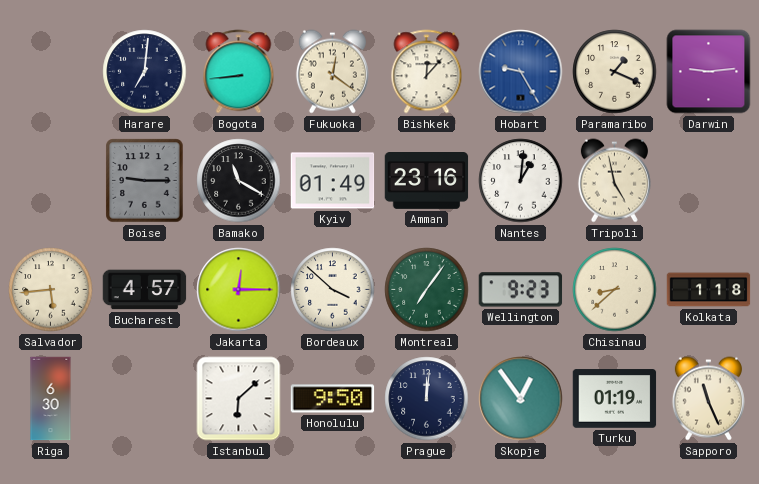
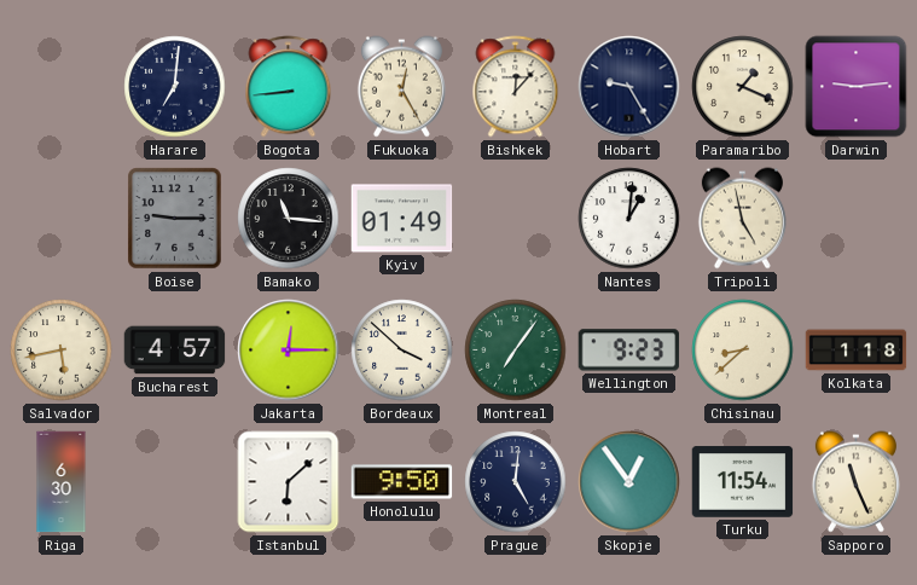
Fukuoka: 12:21 -> 12:25 (401, 87)
Hobart dial: blue -> navy (629, 87)
Bamako: 11:20 -> 11:16 (289, 219)
Amman: 23:16 -> none (427, 181)
Salvador: 5:44 -> 5:43 (62, 351)
Prague: 12:01 -> 5:01 (516, 482)
Turku: 01:19 -> 11:54 (743, 482)
